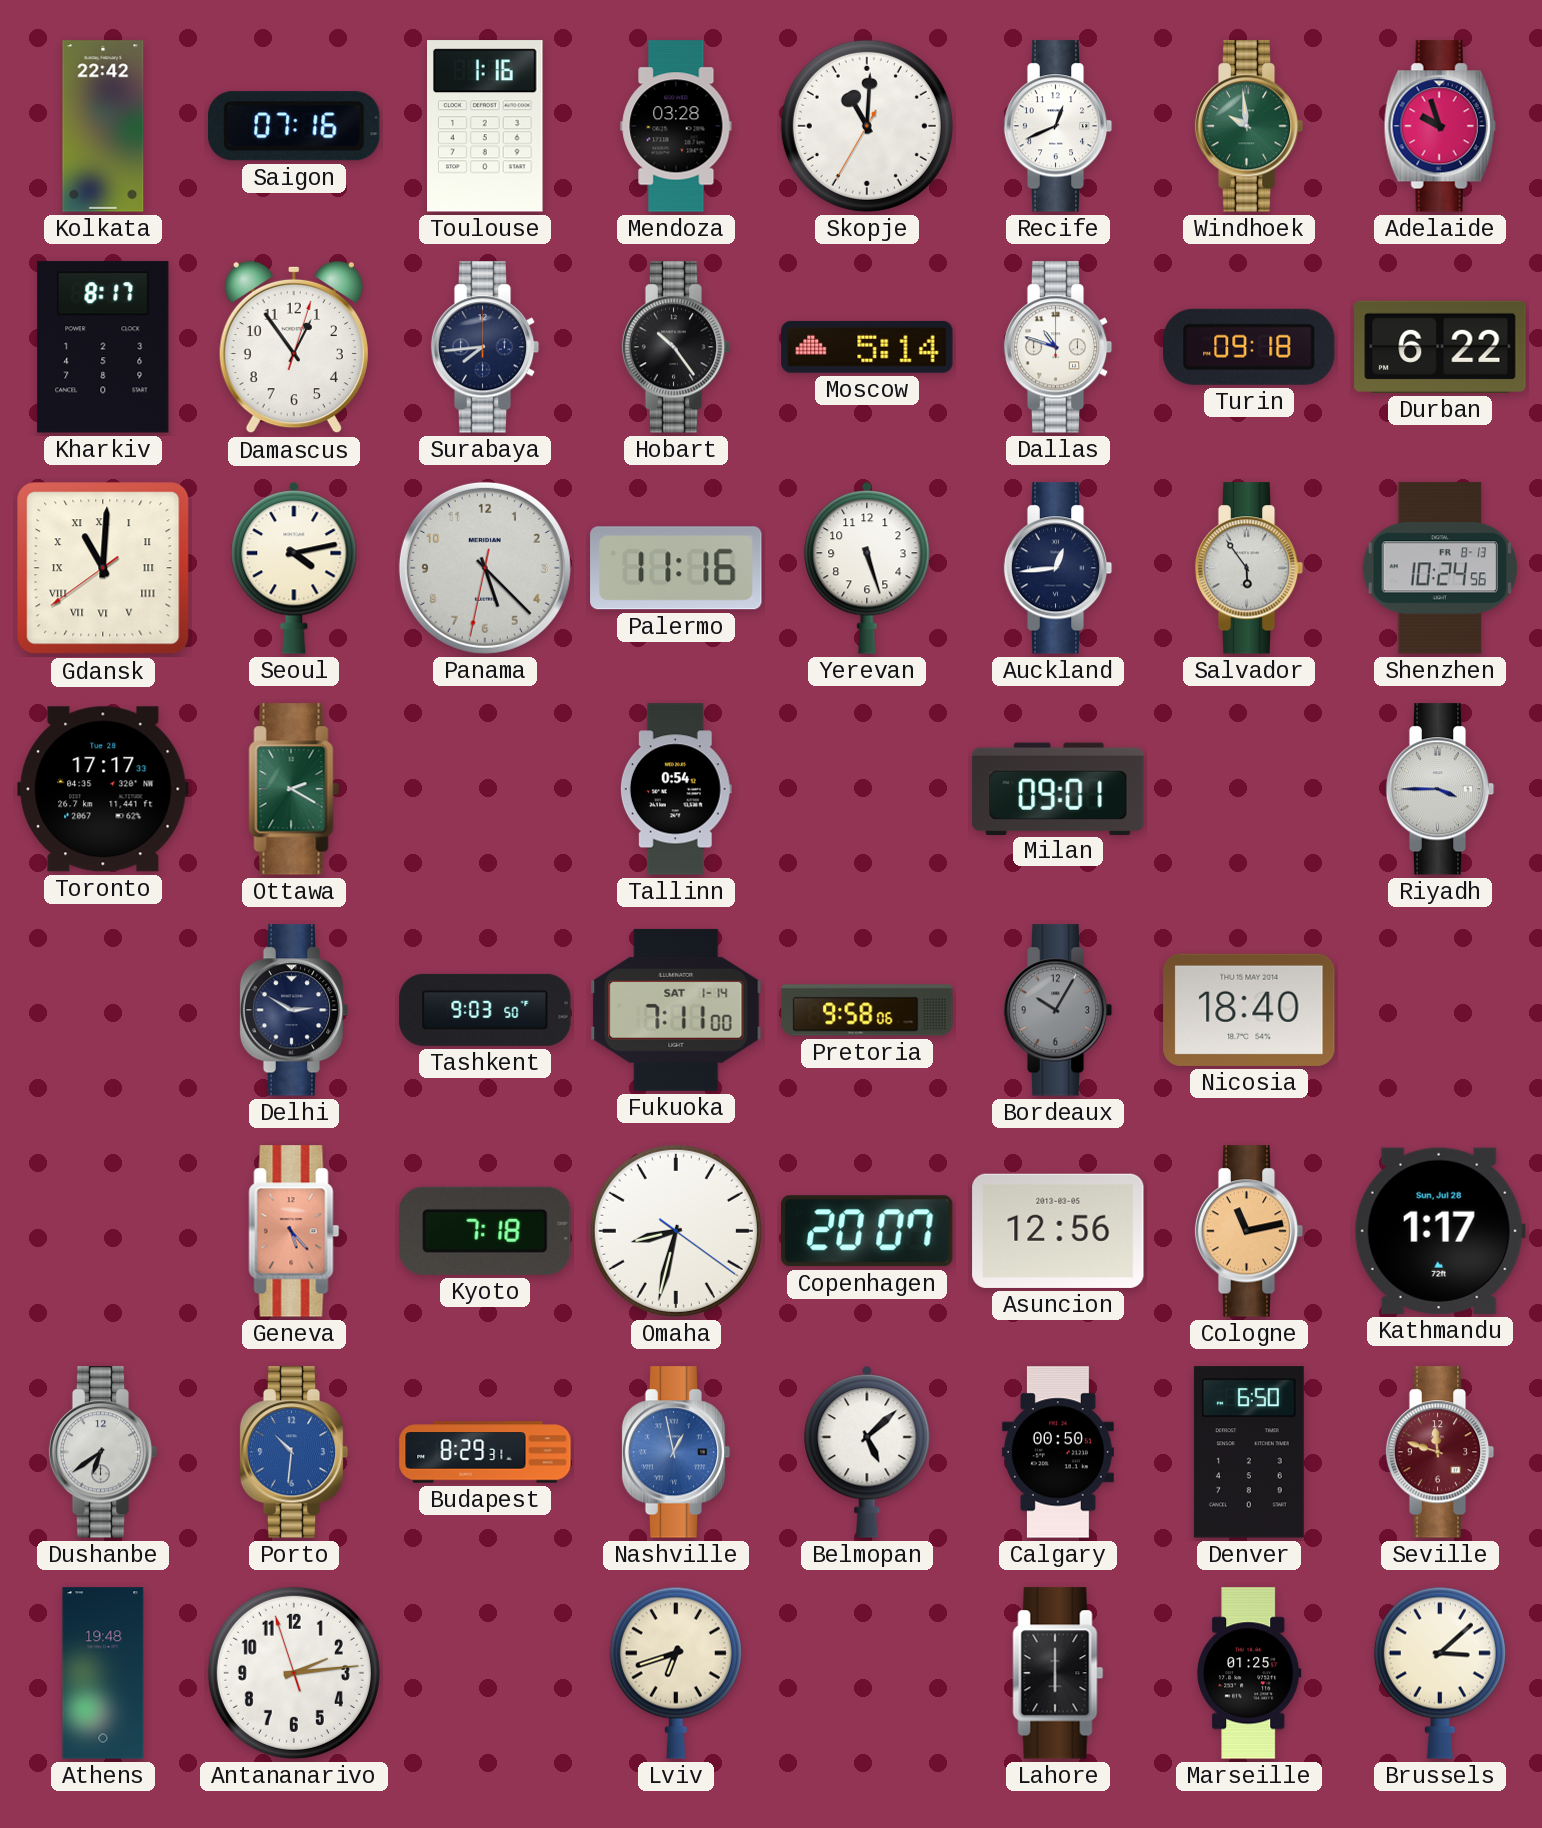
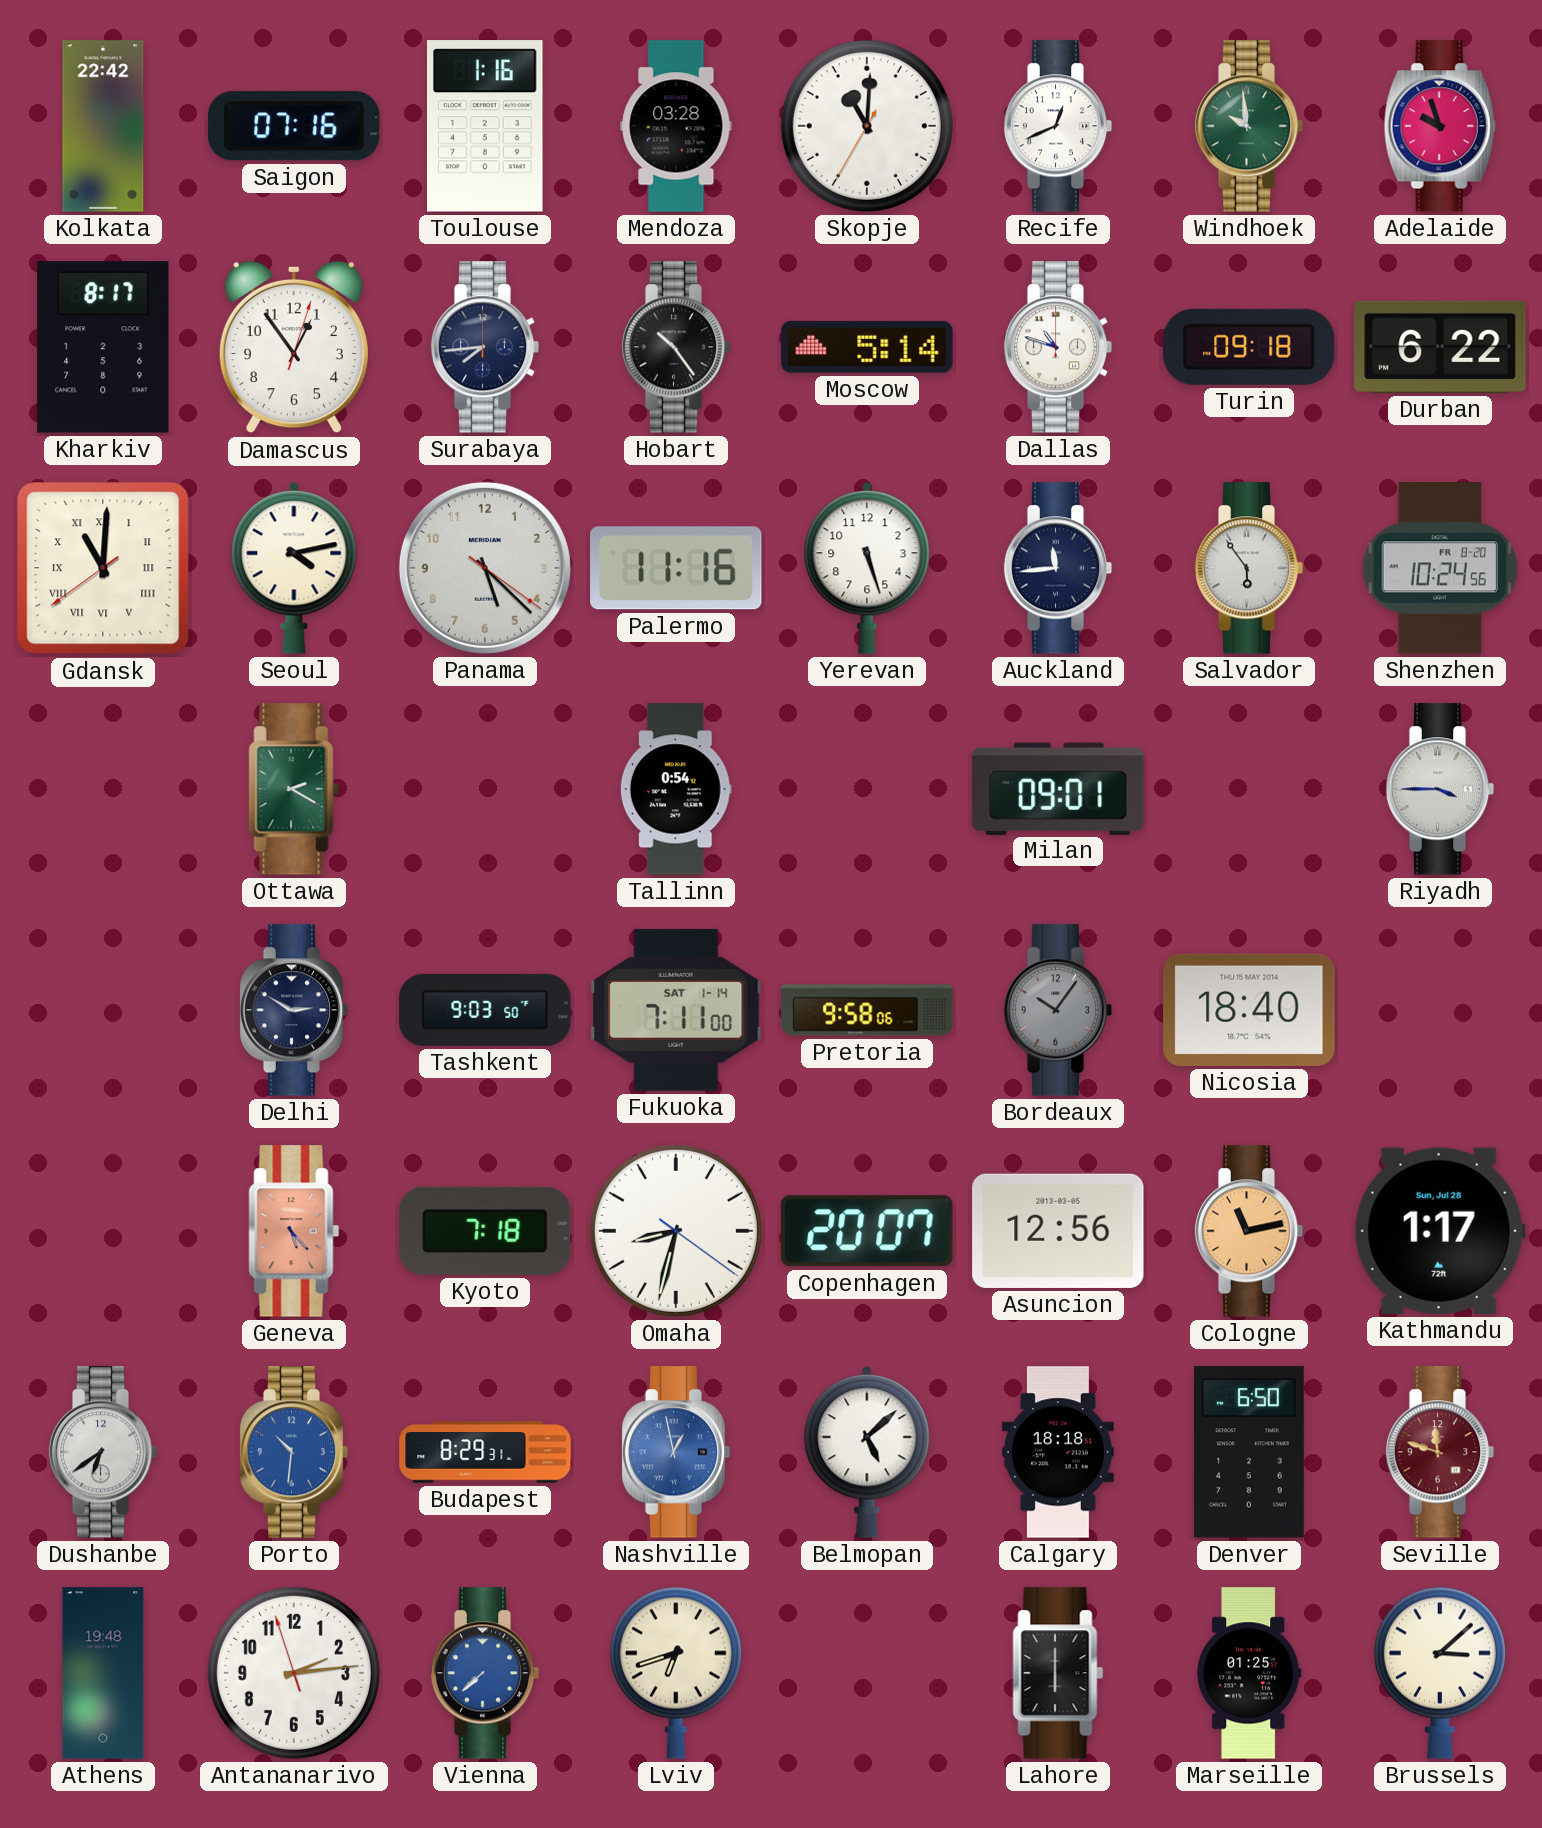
Panama: 5:22:32 -> 5:22:21 (485, 568)
Auckland: 12:44 -> 11:44 (1058, 568)
Shenzhen date: FR 8-13 -> FR 8-20 (1439, 568)
Toronto: 17:17 -> none (103, 789)
Bordeaux: 10:05 -> 10:06 (1058, 1010)
Calgary: 00:50 -> 18:18 (1058, 1452)
Vienna: none -> 7:38 (485, 1673)
